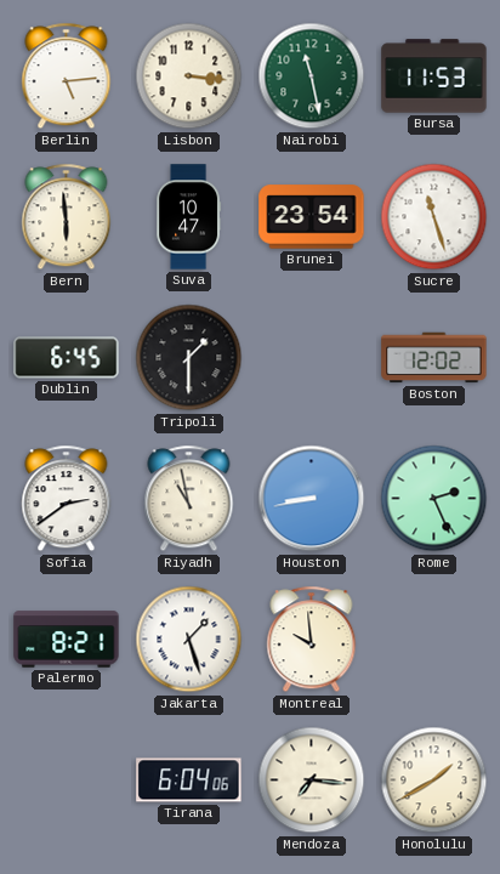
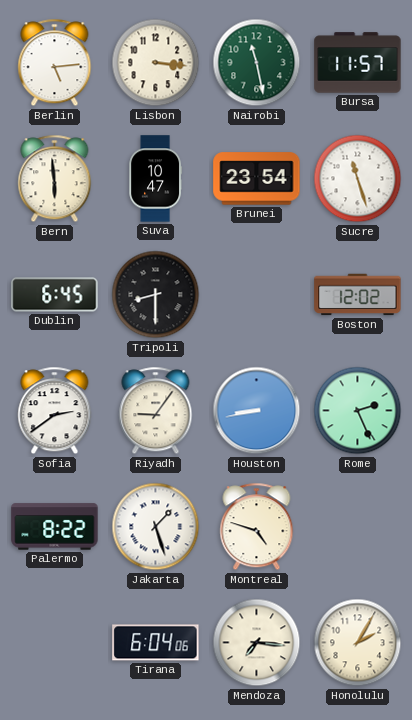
Bursa: 11:53 -> 11:57 (358, 63)
Tripoli: 1:30 -> 8:30 (156, 295)
Riyadh: 10:58 -> 9:06 (156, 411)
Palermo: 8:21 -> 8:22 (55, 527)
Montreal: 9:59 -> 4:48 (257, 527)
Honolulu: 1:40 -> 2:05 (358, 643)
